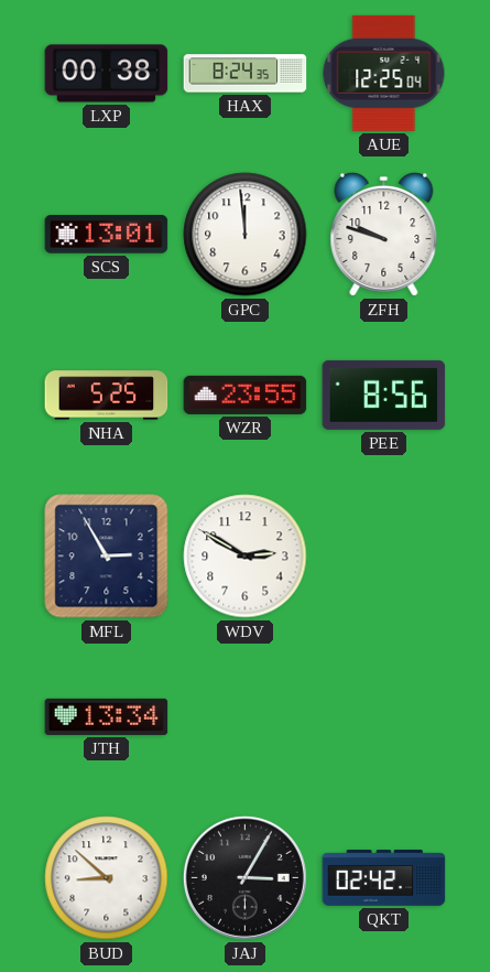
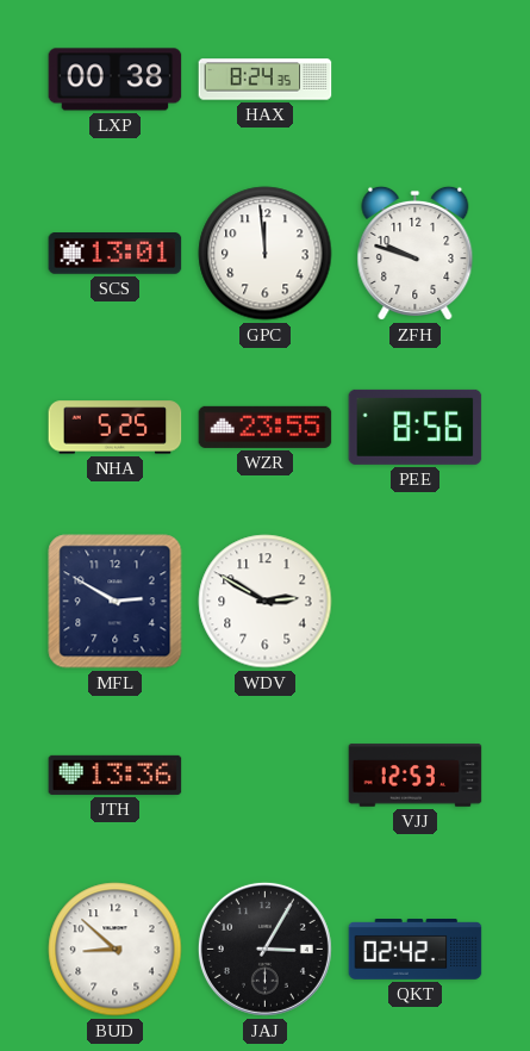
AUE: 12:25 -> none (384, 73)
MFL: 2:55 -> 2:50 (116, 602)
JTH: 13:34 -> 13:36 (116, 775)
VJJ: none -> 12:53 (416, 776)
